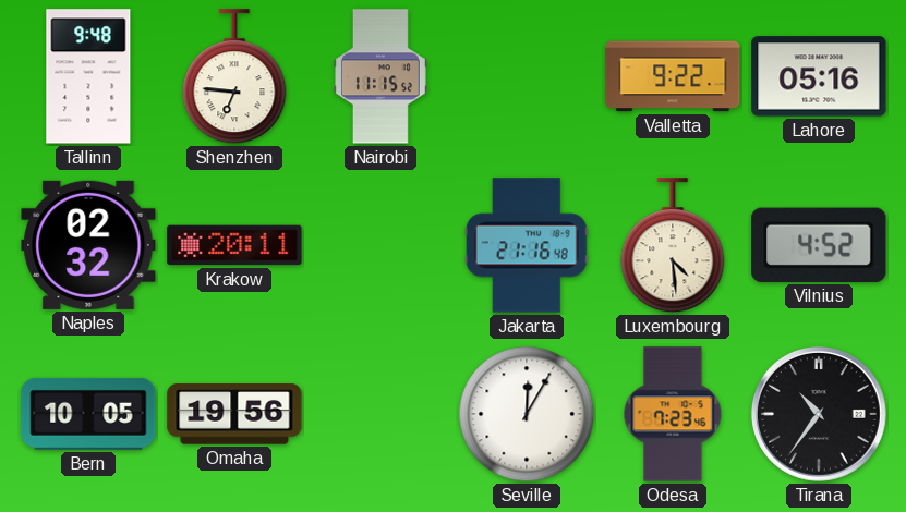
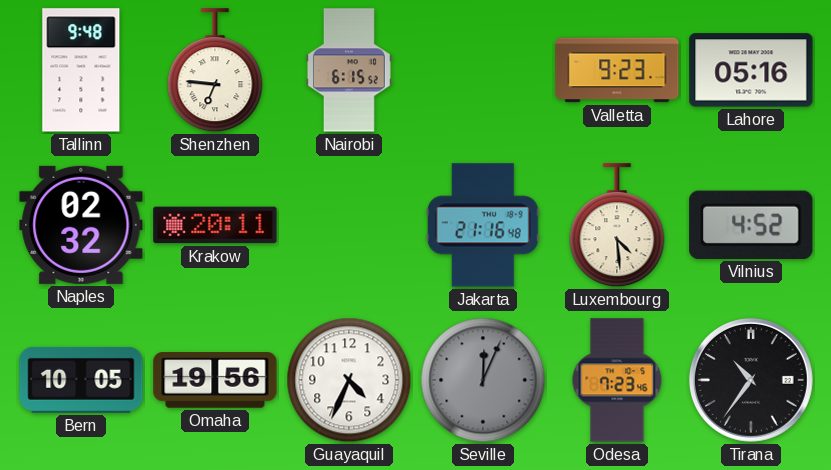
Nairobi: 11:15 -> 6:15 (349, 70)
Valletta: 9:22 -> 9:23 (617, 70)
Guayaquil: none -> 4:34 (349, 380)
Seville: 12:05 -> 12:04 (483, 380)
Seville dial: white -> grey (483, 380)
